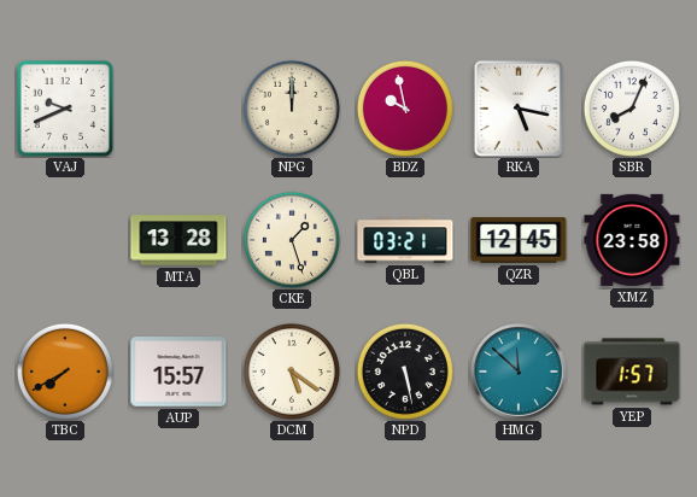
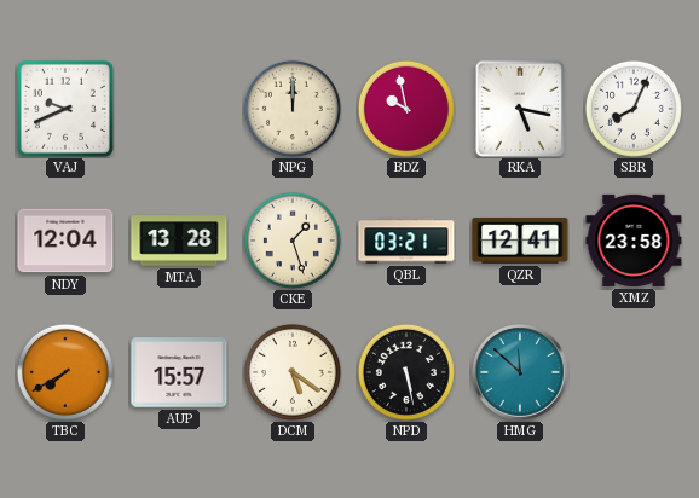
NDY: none -> 12:04 (65, 241)
QZR: 12:45 -> 12:41 (520, 241)
YEP: 1:57 -> none (632, 372)
